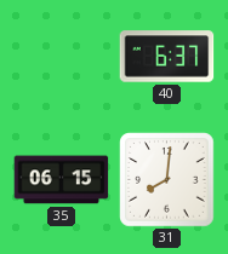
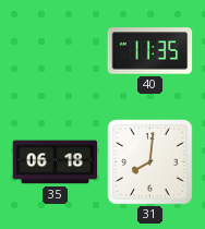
40: 6:37 -> 11:35 (150, 51)
35: 06:15 -> 06:18 (56, 162)
